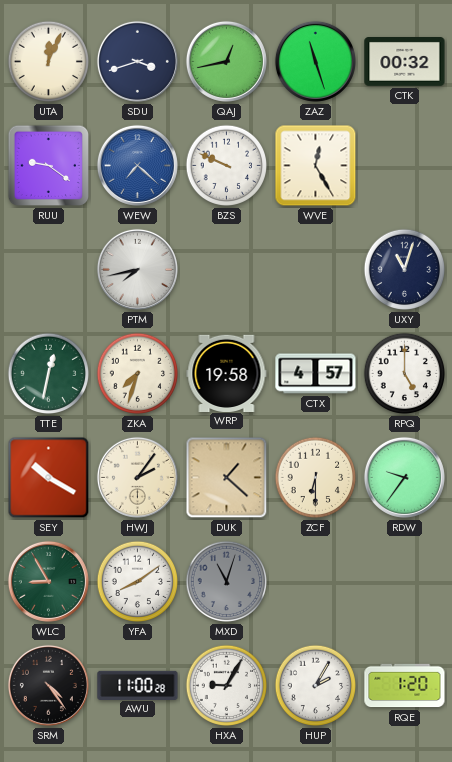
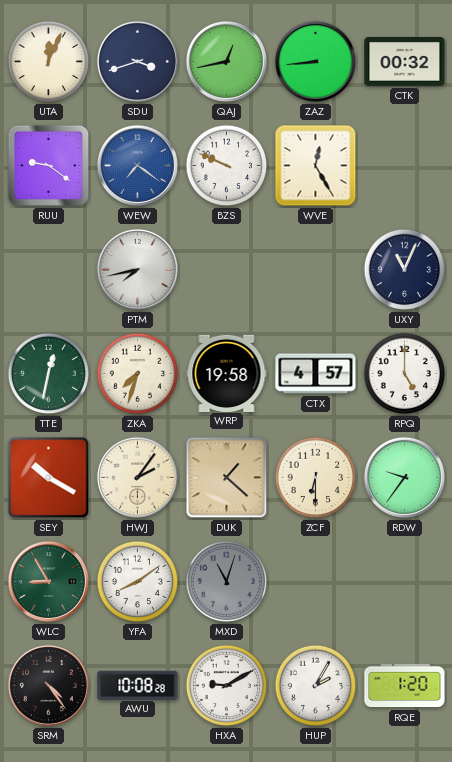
ZAZ: 11:27 -> 8:44 (315, 61)
WEW: 7:22 -> 7:21 (137, 165)
UXY: 11:03 -> 11:04 (405, 270)
AWU: 11:00 -> 10:08 (138, 685)
HXA: 9:05 -> 9:10 (227, 686)
